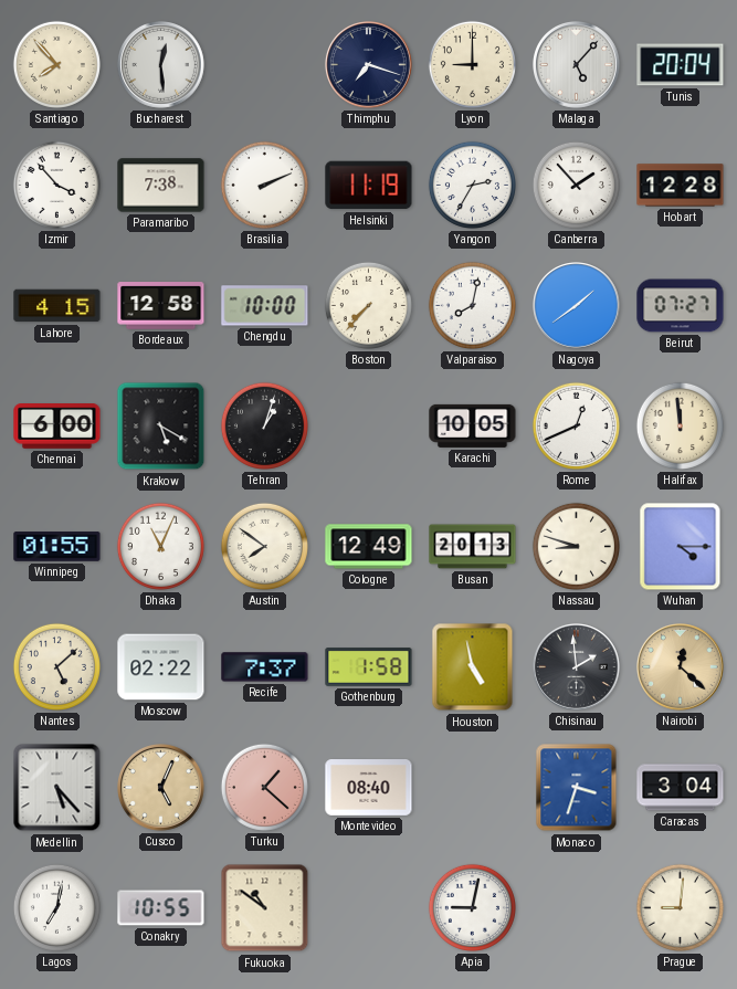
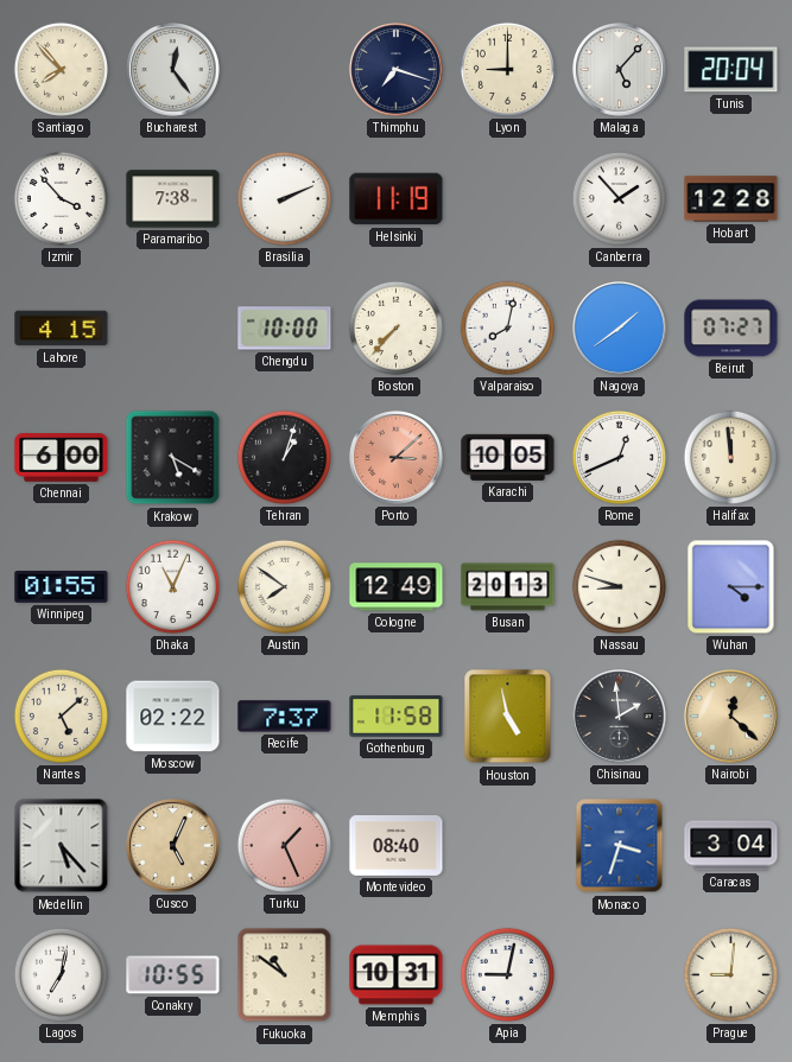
Bucharest: 12:29 -> 12:24 (173, 70)
Yangon: 2:35 -> none (472, 185)
Bordeaux: 12:58 -> none (161, 306)
Porto: none -> 3:08 (397, 458)
Gothenburg: 1:58 -> 11:58 (397, 717)
Turku: 1:22 -> 1:26 (284, 845)
Memphis: none -> 10:31 (397, 975)
